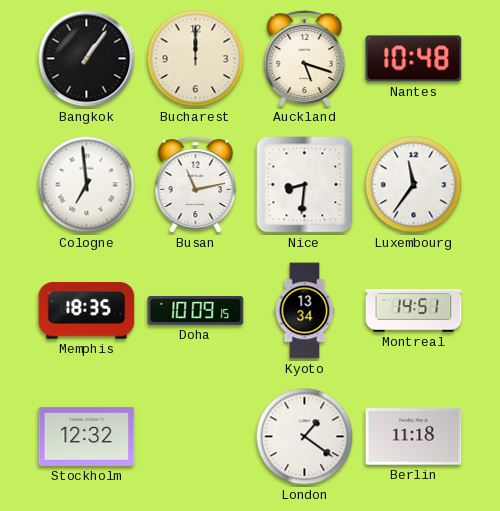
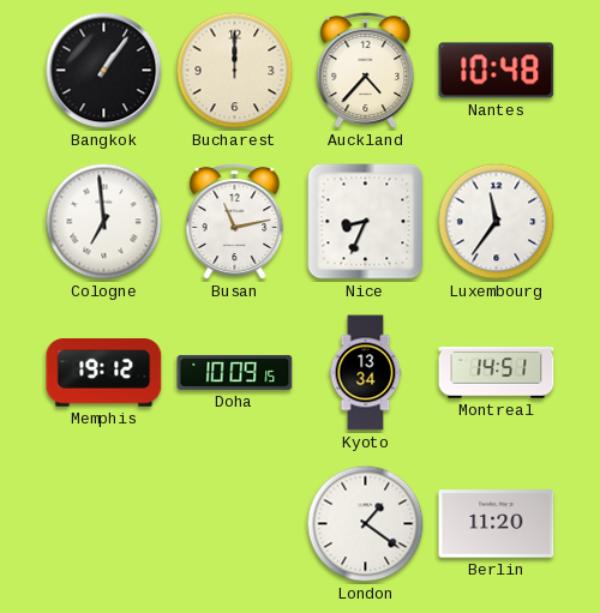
Auckland: 5:18 -> 4:37 (366, 71)
Nice: 8:31 -> 8:34 (366, 222)
Memphis: 18:35 -> 19:12 (104, 373)
Stockholm: 12:32 -> none (87, 436)
Berlin: 11:18 -> 11:20 (497, 524)
